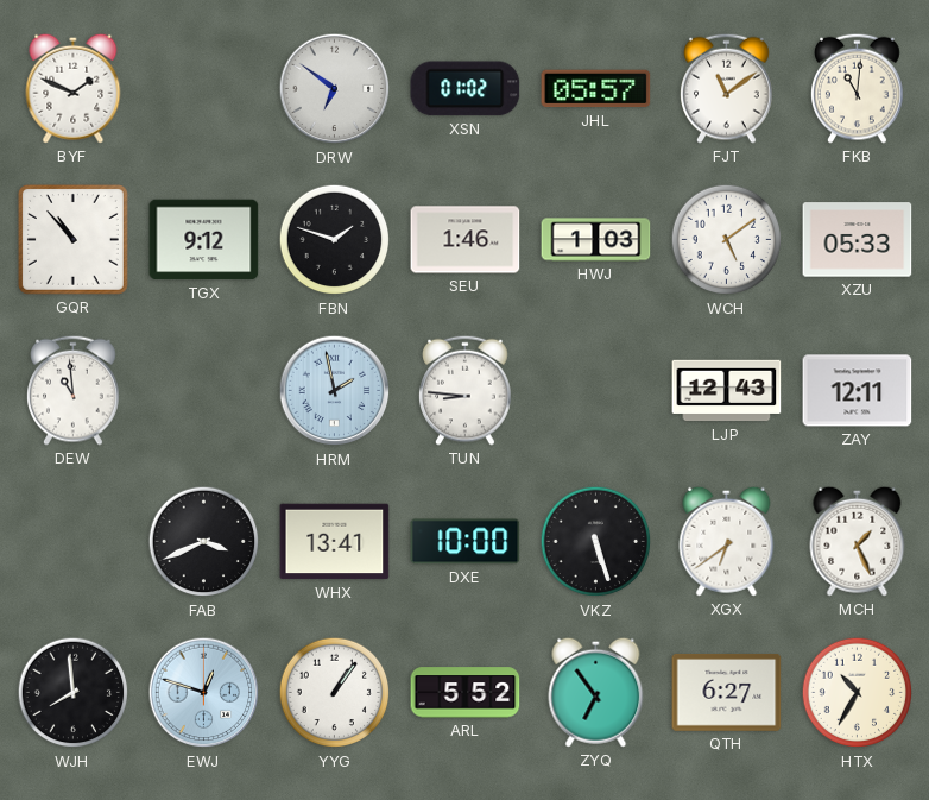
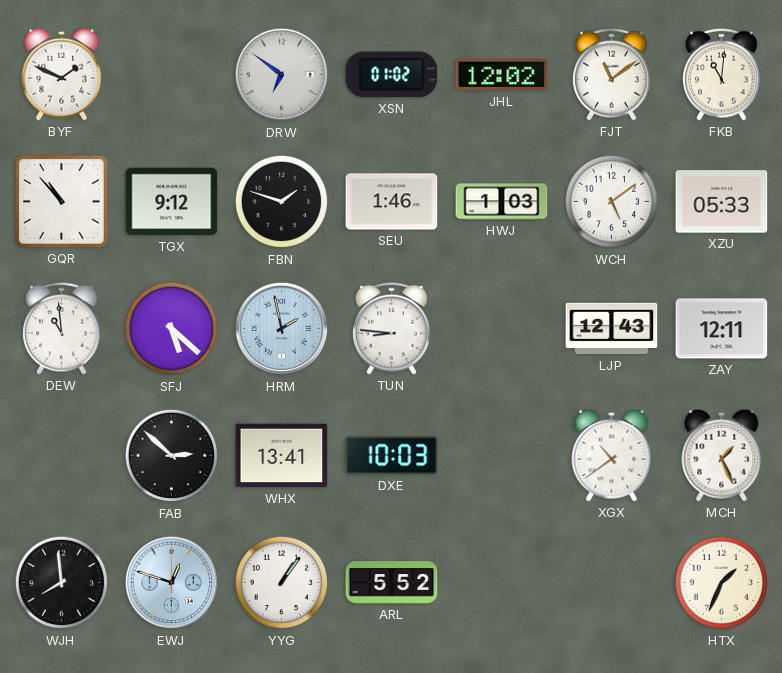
JHL: 05:57 -> 12:02 (502, 75)
SFJ: none -> 5:22 (172, 329)
FAB: 3:41 -> 2:52 (172, 456)
DXE: 10:00 -> 10:03 (392, 456)
VKZ: 5:27 -> none (596, 542)
XGX: 6:39 -> 10:39 (612, 455)
ZYQ: 6:54 -> none (596, 692)
QTH: 6:27 -> none (727, 692)
HTX: 10:35 -> 1:34 (722, 583)
